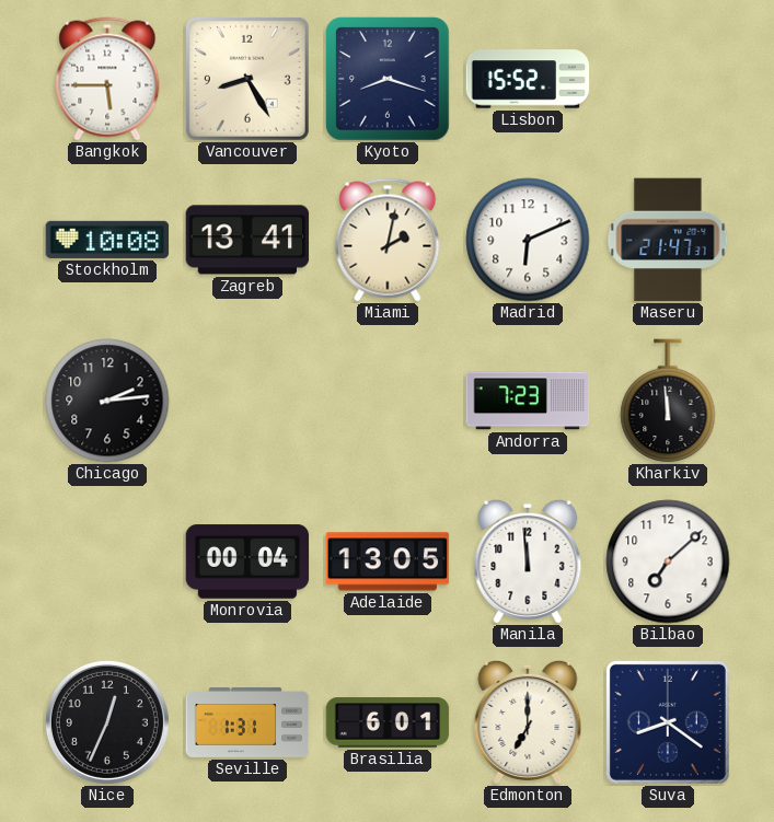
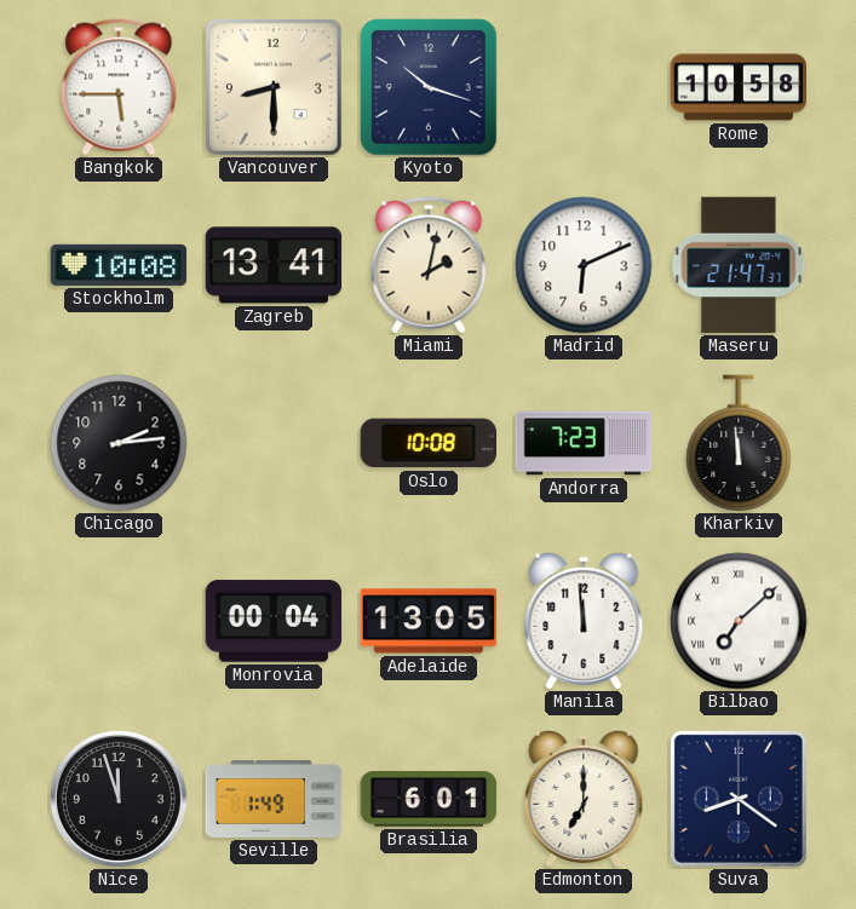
Vancouver: 8:25 -> 8:30 (274, 87)
Kyoto: 8:18 -> 10:18 (429, 87)
Lisbon: 15:52 -> none (528, 79)
Rome: none -> 10:58 (739, 87)
Oslo: none -> 10:08 (429, 443)
Bilbao numerals: Arabic -> Roman (739, 621)
Nice: 12:34 -> 11:57 (119, 799)
Seville: 1:31 -> 1:49 (274, 800)
